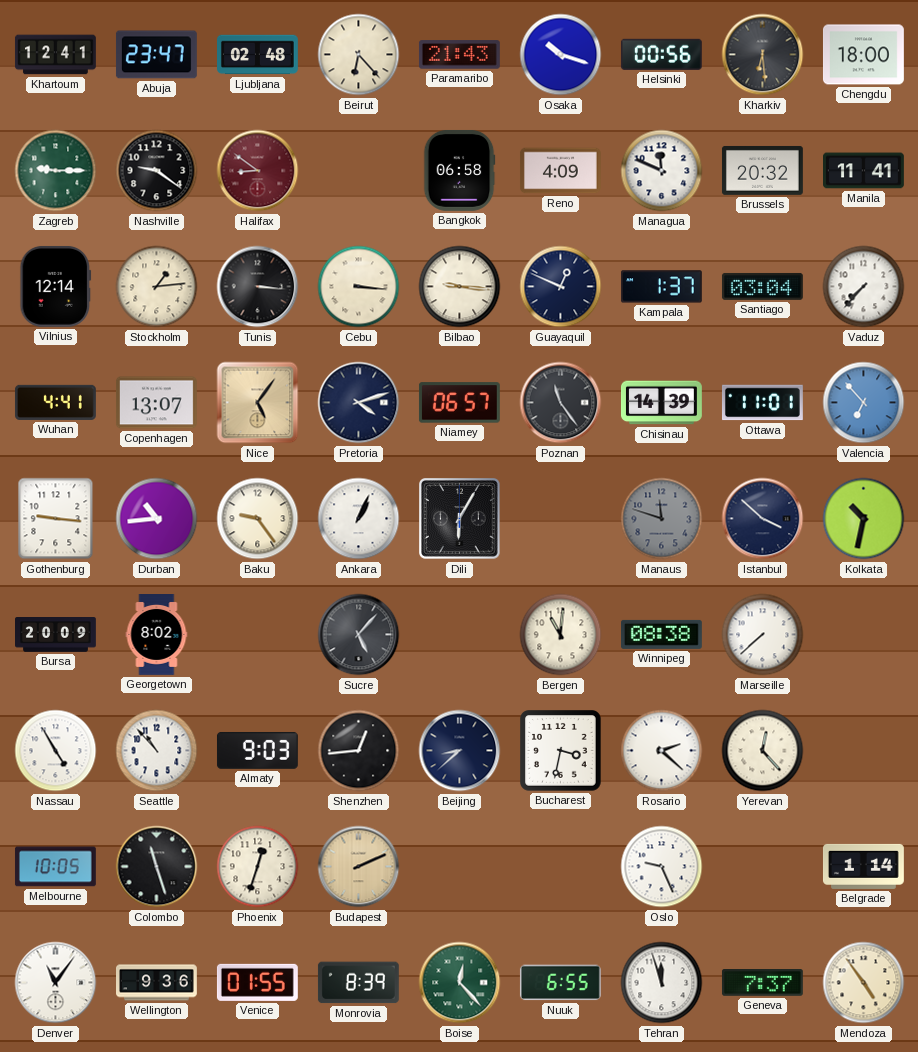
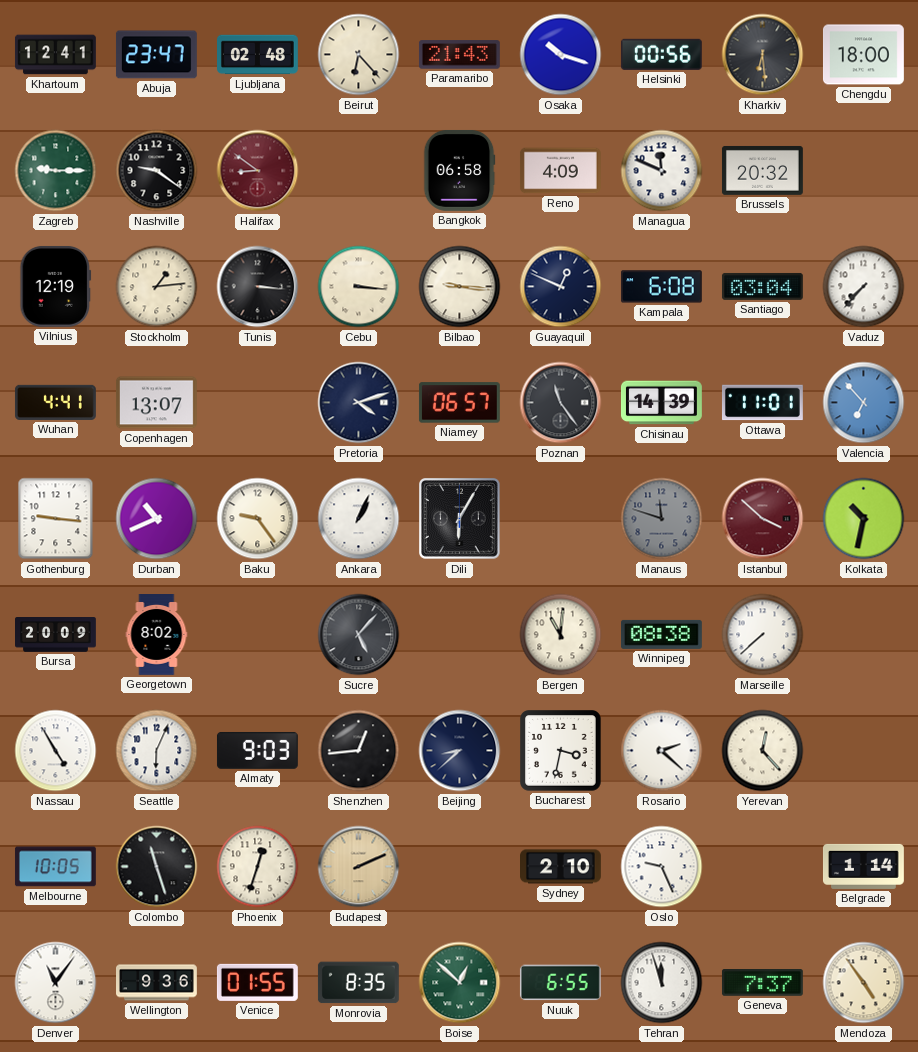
Manila: 11:41 -> none (864, 171)
Vilnius: 12:14 -> 12:19 (56, 286)
Kampala: 1:37 -> 6:08 (661, 287)
Nice: 5:06 -> none (258, 403)
Durban: 10:44 -> 10:41 (157, 519)
Istanbul dial: navy -> burgundy (763, 519)
Seattle: 10:53 -> 6:04 (157, 751)
Sydney: none -> 2:10 (561, 867)
Monrovia: 8:39 -> 8:35 (358, 983)
Boise: 12:23 -> 12:52 (460, 983)
